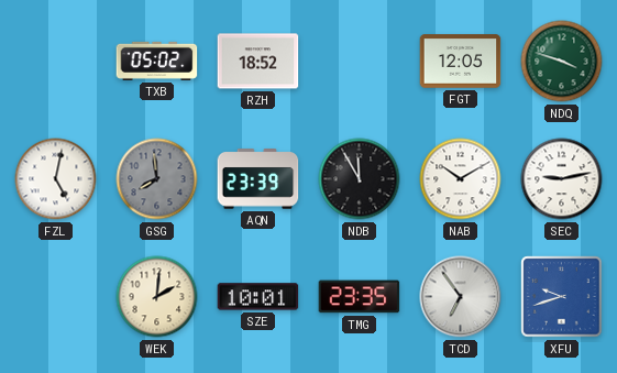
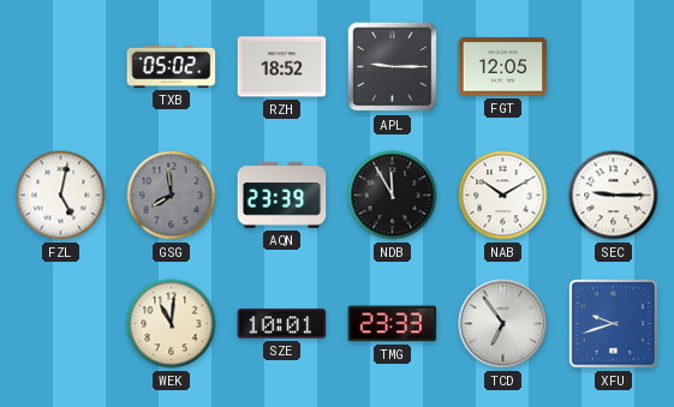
APL: none -> 9:15 (393, 67)
NDQ: 3:48 -> none (562, 62)
SEC: 9:13 -> 9:15 (614, 196)
WEK: 2:01 -> 11:01 (172, 324)
TMG: 23:35 -> 23:33 (393, 324)
